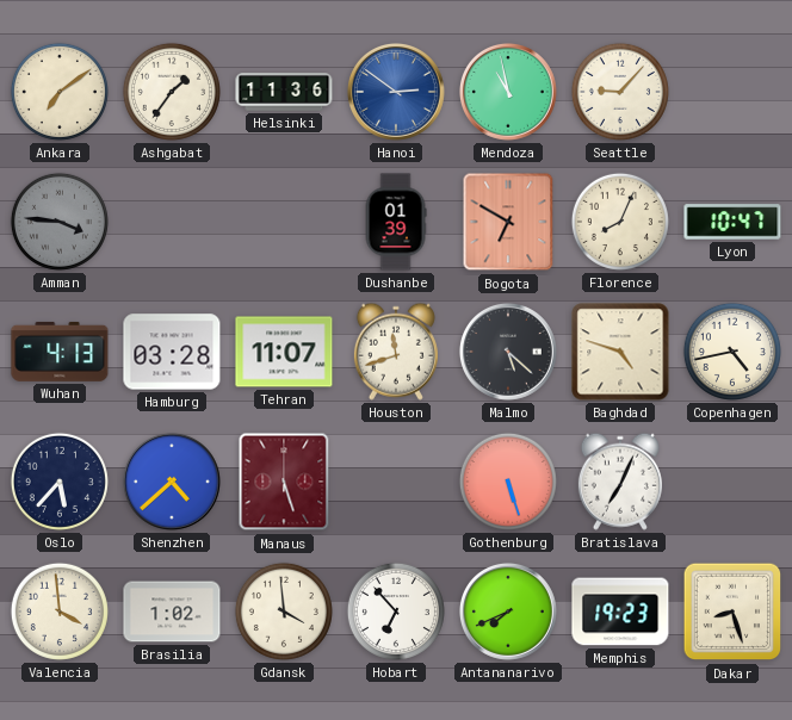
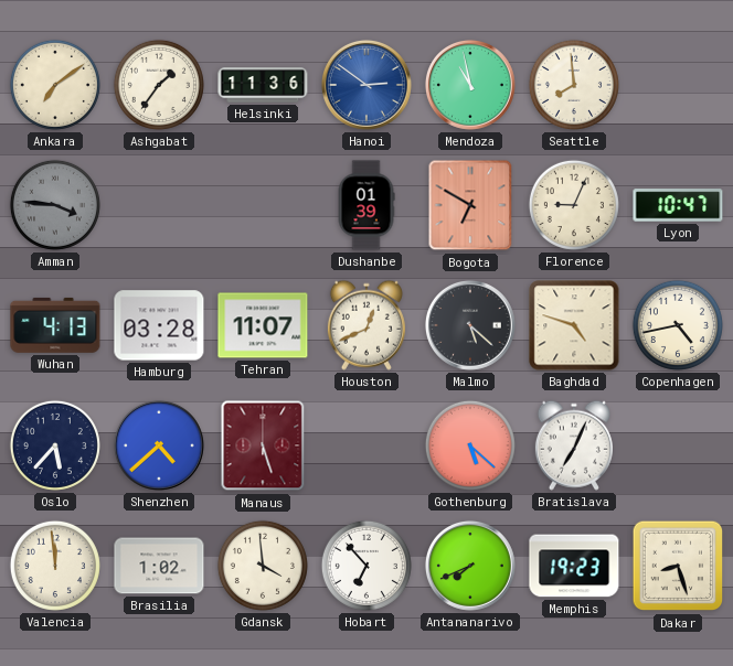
Seattle: 9:07 -> 7:59 (574, 85)
Florence: 8:04 -> 9:04 (574, 205)
Houston: 11:42 -> 12:41 (366, 325)
Gothenburg: 5:27 -> 5:22 (470, 445)
Valencia: 3:59 -> 11:59 (55, 566)
